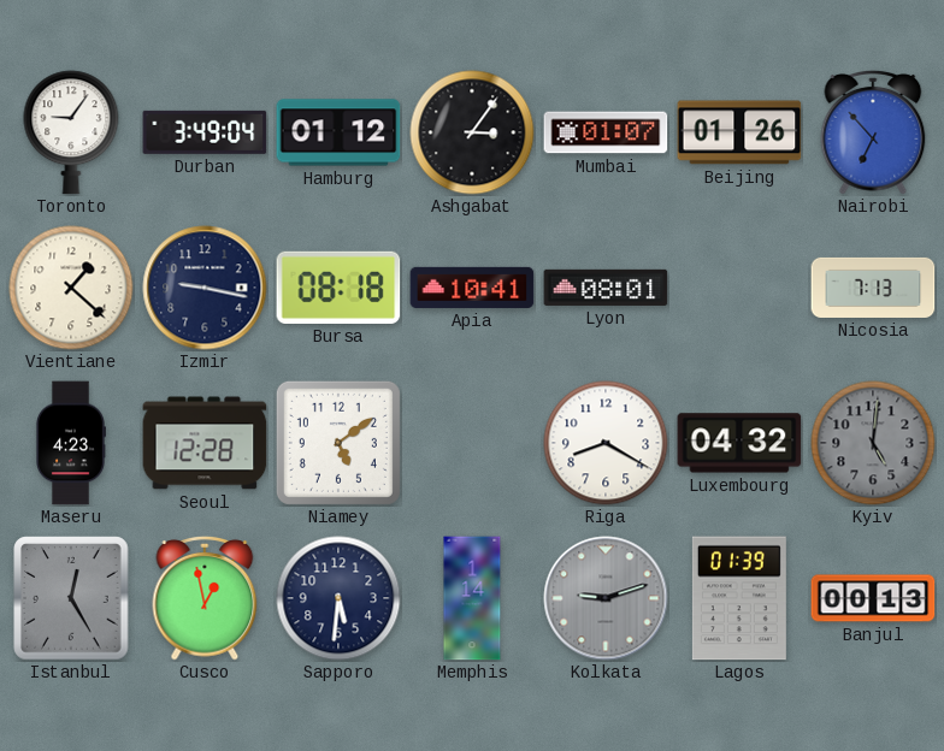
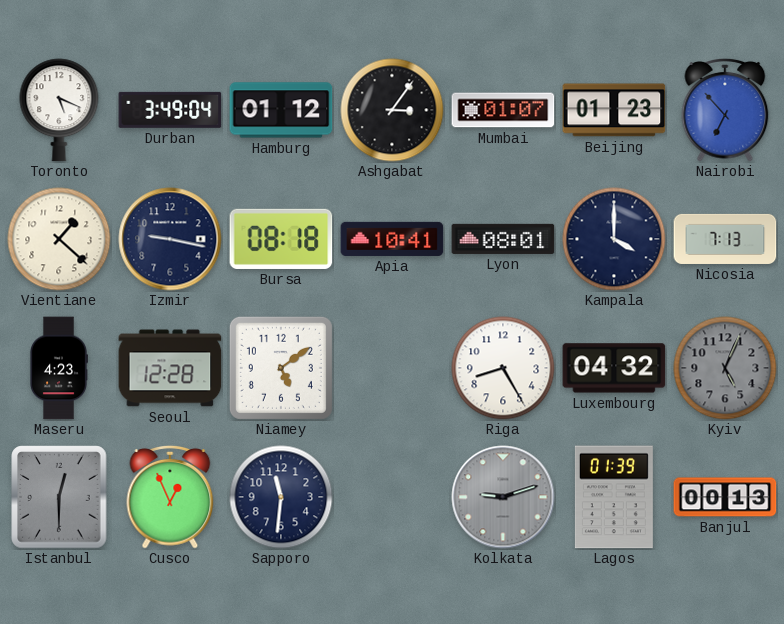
Toronto: 9:06 -> 5:19 (59, 110)
Beijing: 01:26 -> 01:23 (614, 110)
Kampala: none -> 4:00 (614, 239)
Riga: 8:20 -> 8:25 (503, 368)
Kyiv: 5:01 -> 5:04 (725, 368)
Istanbul: 12:25 -> 12:30 (59, 497)
Cusco: 12:58 -> 12:56 (170, 497)
Sapporo: 5:31 -> 11:31 (281, 497)
Memphis: 1:14 -> none (472, 598)
